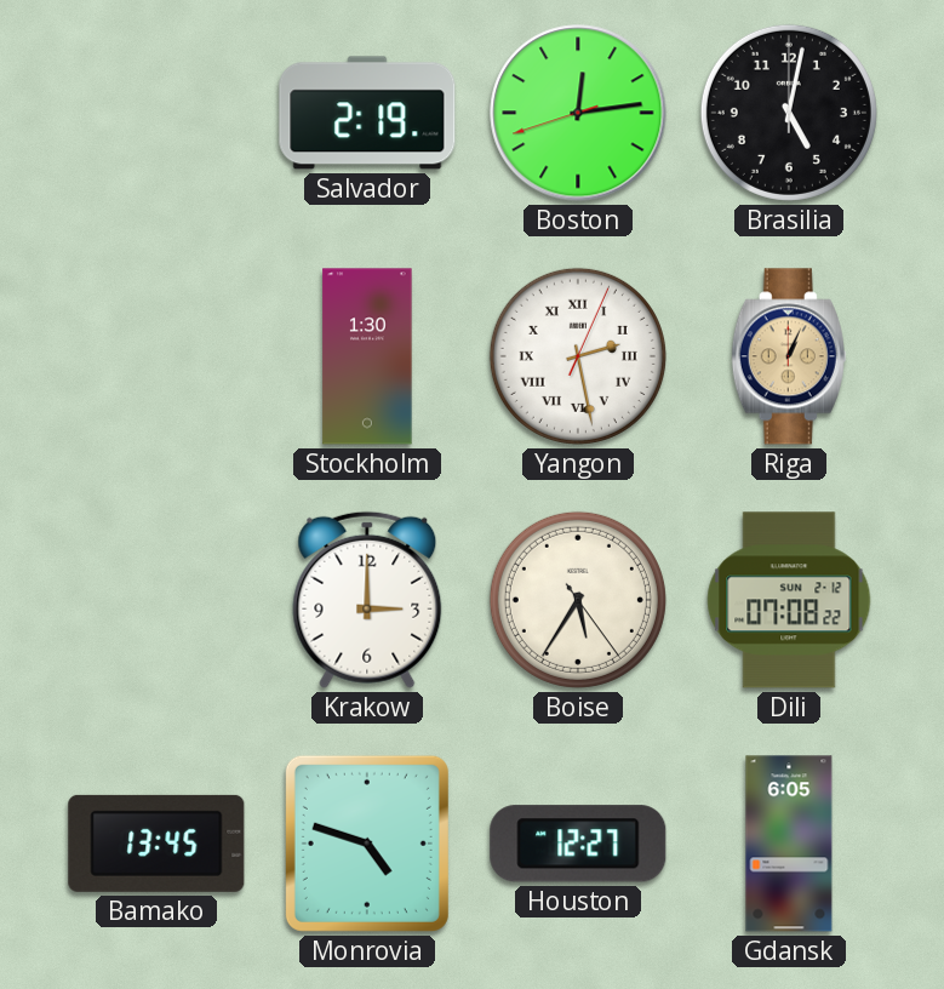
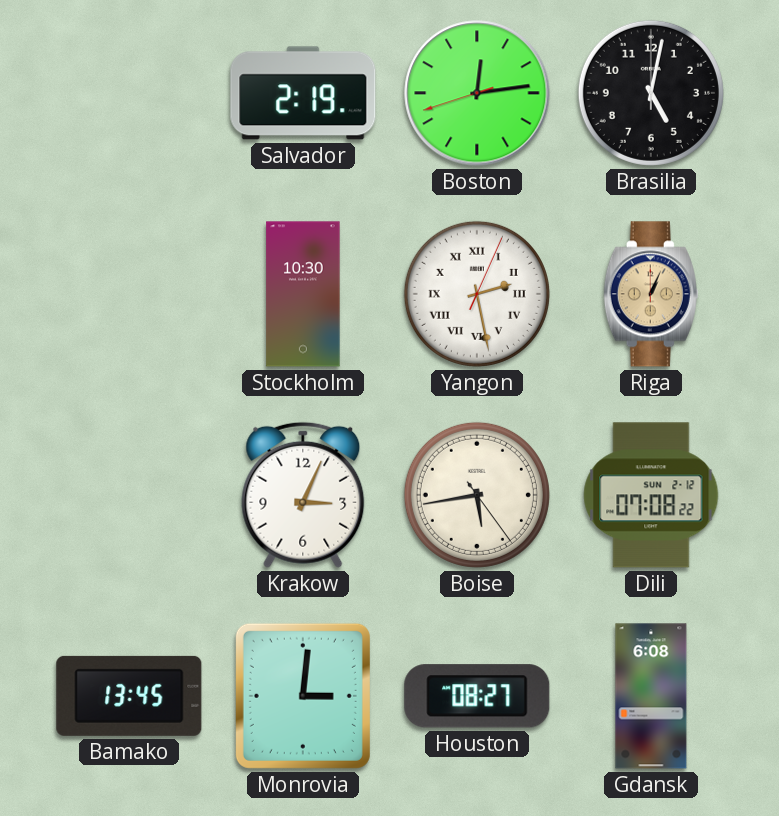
Stockholm: 1:30 -> 10:30 (303, 294)
Krakow: 3:00 -> 3:04 (303, 495)
Boise: 5:35 -> 5:43 (477, 495)
Monrovia: 4:48 -> 3:01 (303, 696)
Houston: 12:27 -> 08:27 (477, 696)
Gdansk: 6:05 -> 6:08 (651, 696)
